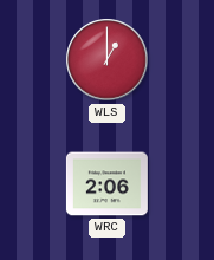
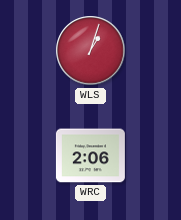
WLS: 1:00 -> 1:03 (91, 51)
